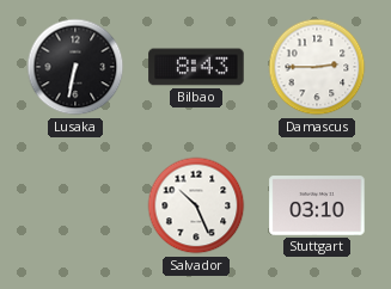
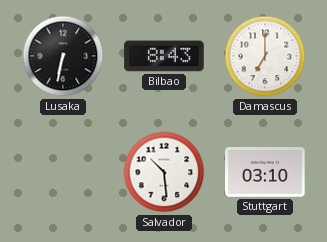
Damascus: 2:45 -> 7:00 (265, 56)
Salvador: 10:26 -> 10:29 (164, 172)
